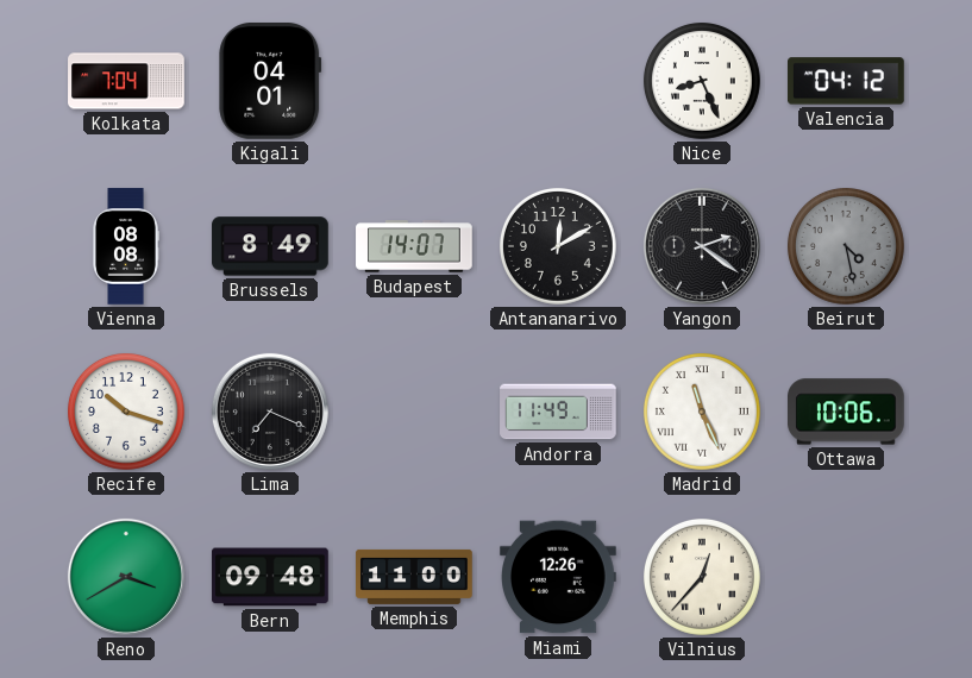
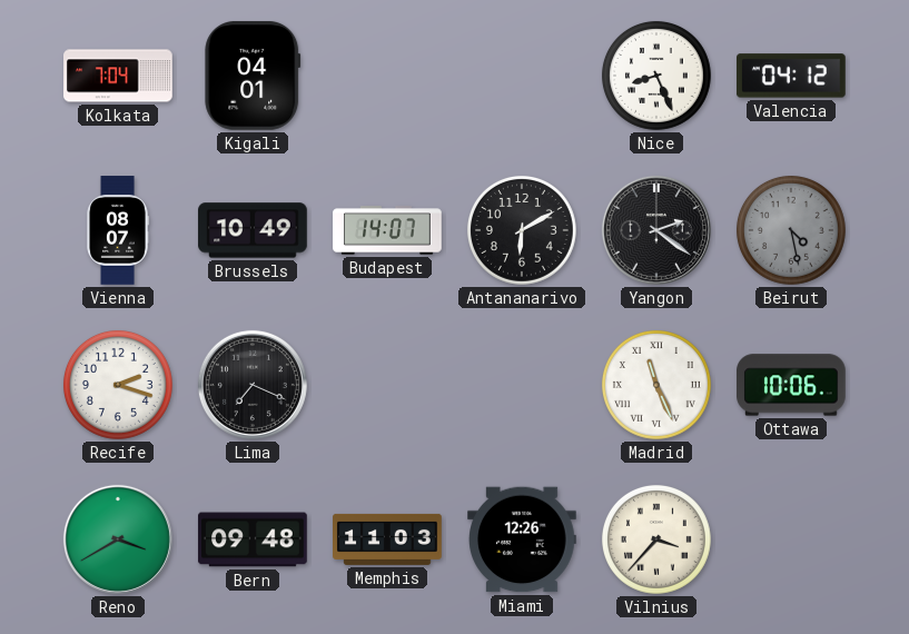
Vienna: 08:08 -> 08:07 (118, 230)
Brussels: 8:49 -> 10:49 (253, 230)
Antananarivo: 12:10 -> 6:10 (522, 230)
Recife: 10:18 -> 2:18 (118, 385)
Andorra: 11:49 -> none (558, 412)
Memphis: 11:00 -> 11:03 (387, 539)
Vilnius: 12:37 -> 3:37 (656, 539)
